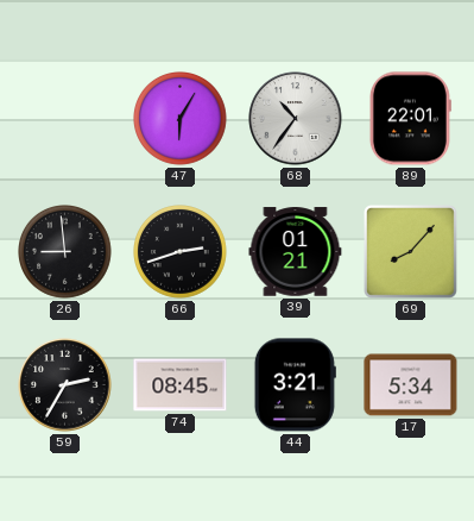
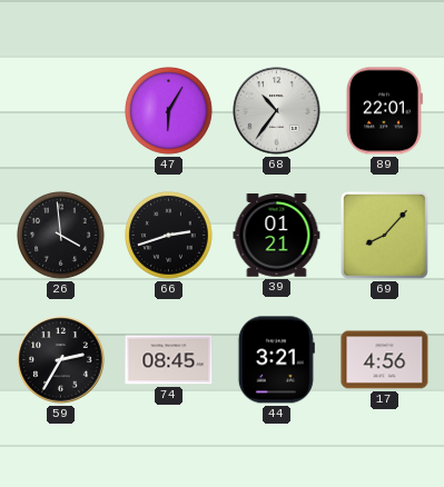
26: 8:59 -> 3:59 (61, 236)
17: 5:34 -> 4:56 (385, 360)
